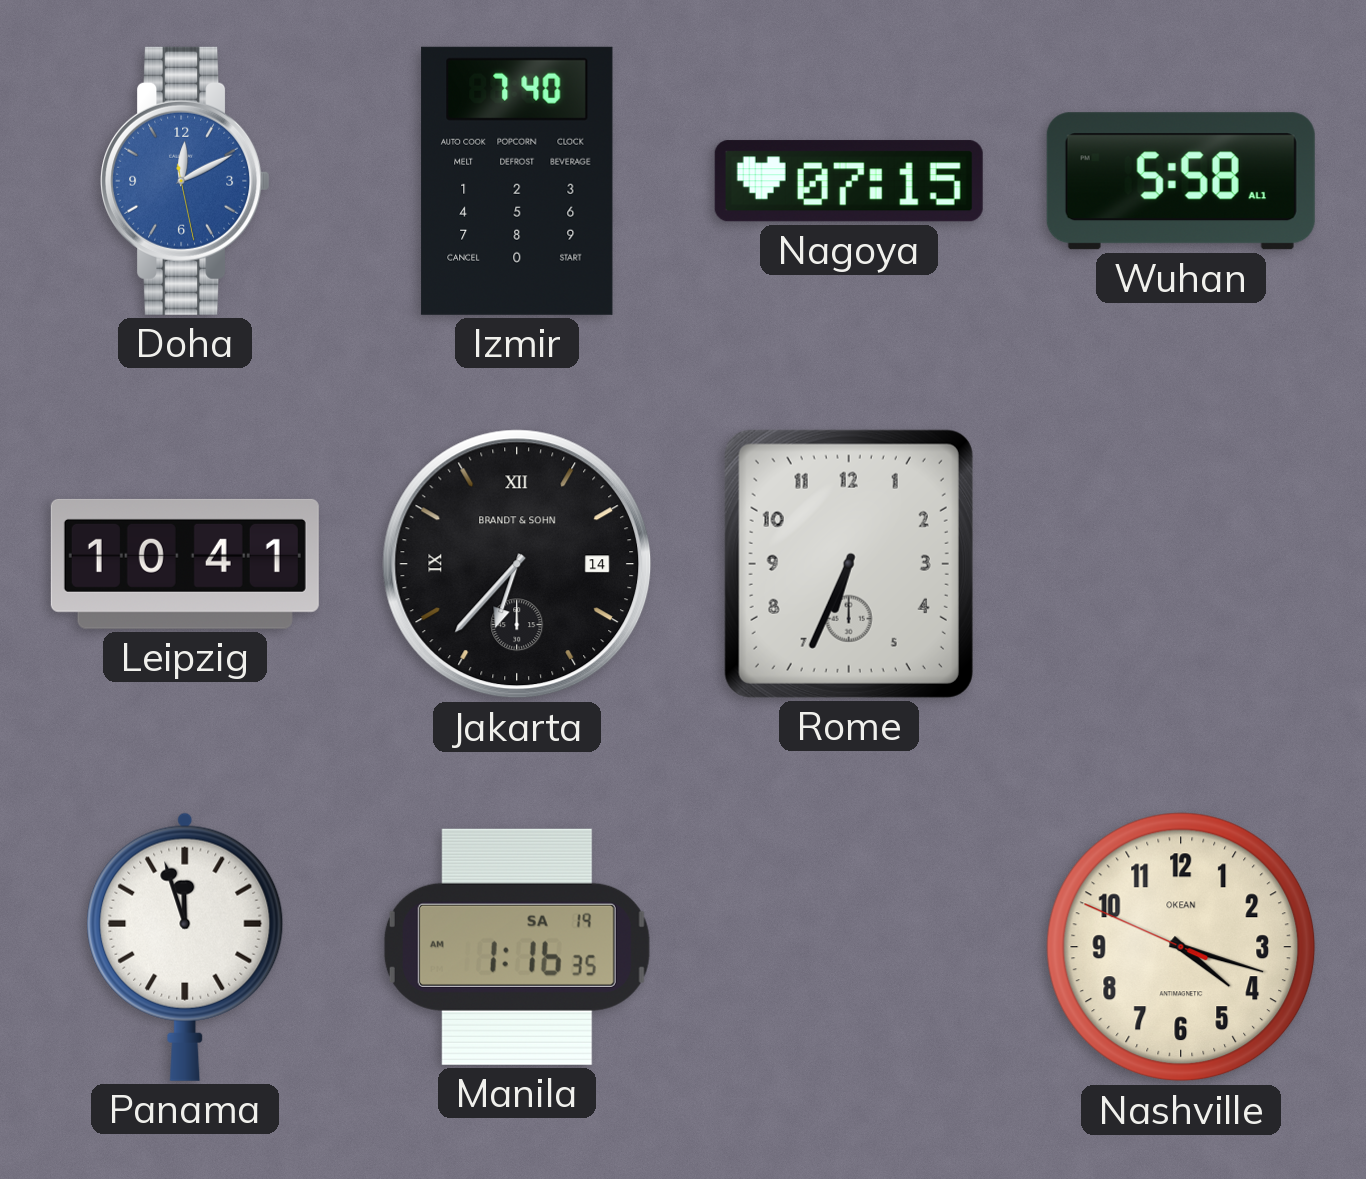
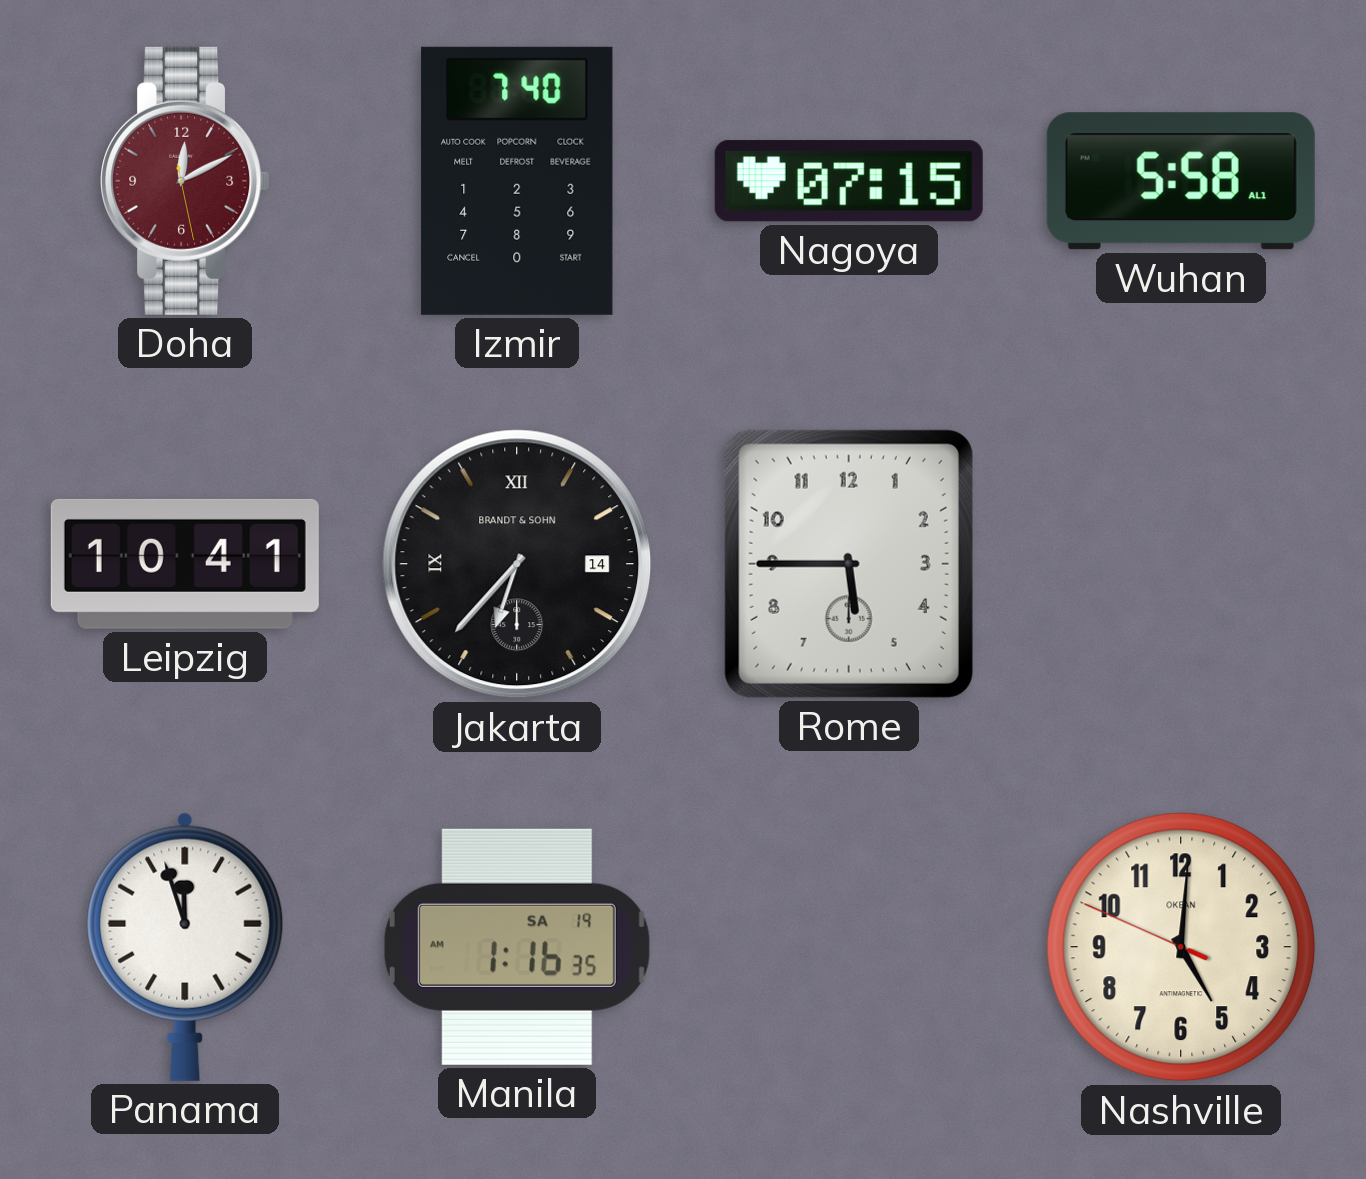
Doha dial: blue -> burgundy (185, 181)
Rome: 6:34 -> 5:45 (849, 564)
Nashville: 4:17 -> 5:00 (1181, 947)
